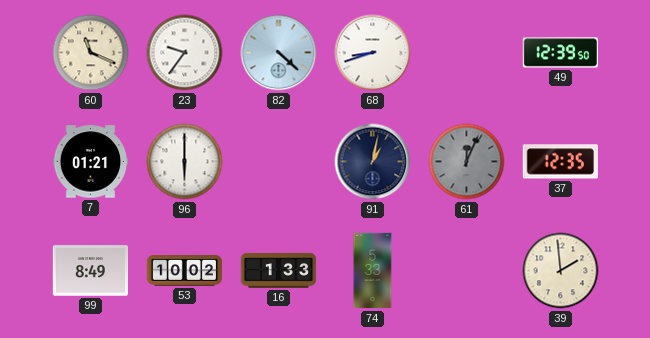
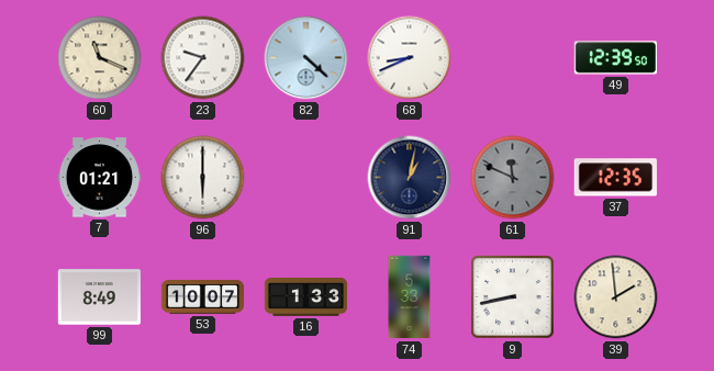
68: 8:42 -> 8:41 (410, 58)
61: 12:04 -> 11:49 (513, 178)
53: 10:02 -> 10:07 (203, 297)
9: none -> 8:43 (512, 296)
